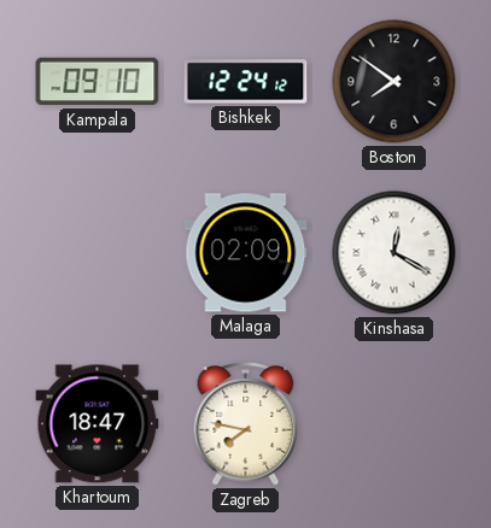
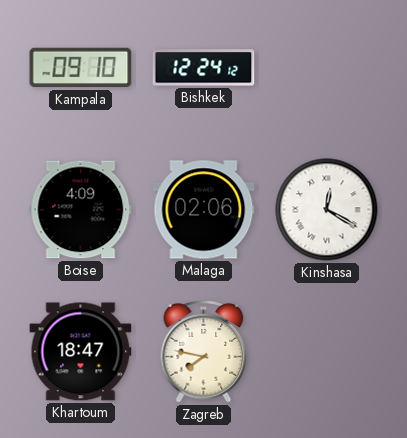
Boston: 7:51 -> none (394, 82)
Boise: none -> 4:09 (81, 210)
Malaga: 02:09 -> 02:06 (204, 210)
